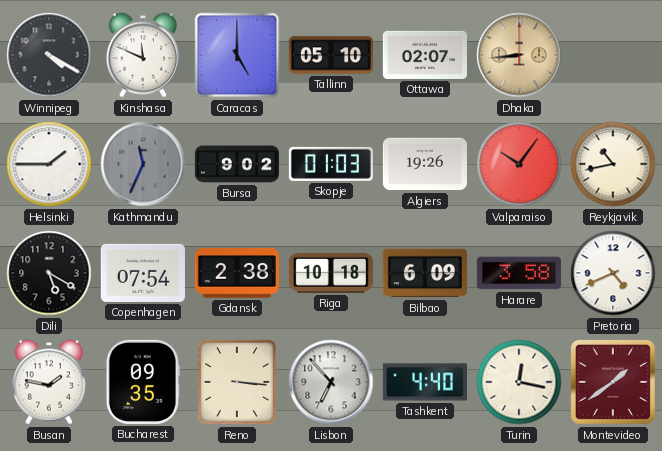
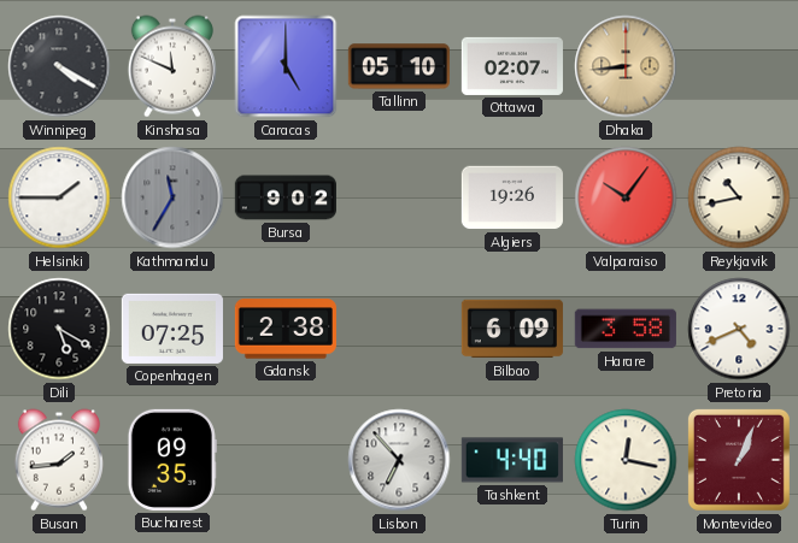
Kathmandu: 11:34 -> 11:35 (172, 197)
Skopje: 01:03 -> none (331, 164)
Copenhagen: 07:54 -> 07:25 (172, 329)
Riga: 10:18 -> none (331, 273)
Busan: 1:47 -> 1:44 (59, 460)
Reno: 3:16 -> none (237, 382)
Montevideo: 1:39 -> 1:04 (739, 460)
